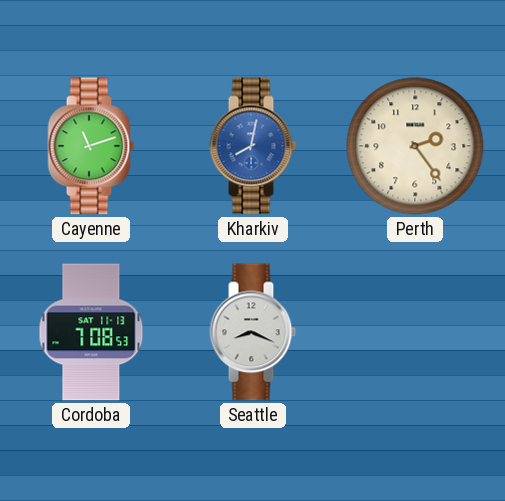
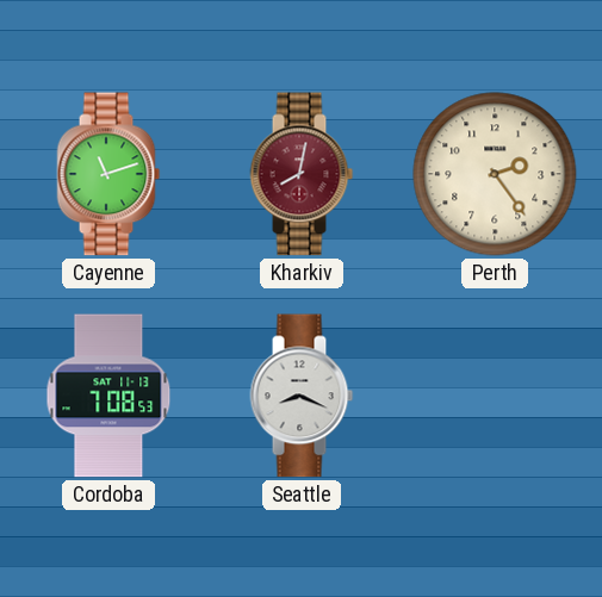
Kharkiv dial: blue -> burgundy (302, 174)
